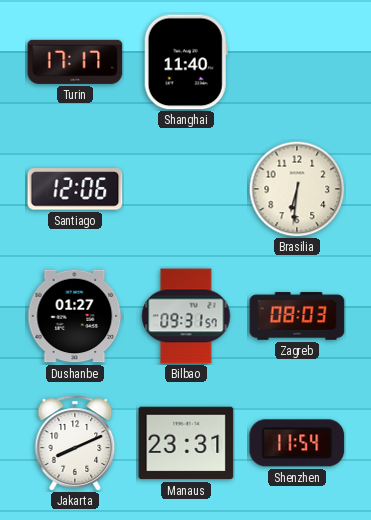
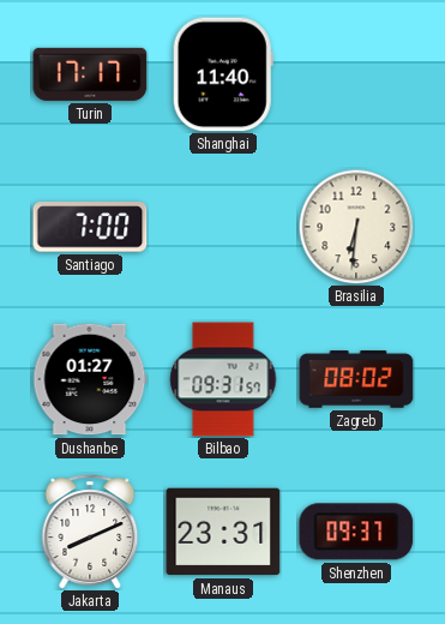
Santiago: 12:06 -> 7:00 (90, 227)
Zagreb: 08:03 -> 08:02 (356, 379)
Shenzhen: 11:54 -> 09:37 (356, 532)
